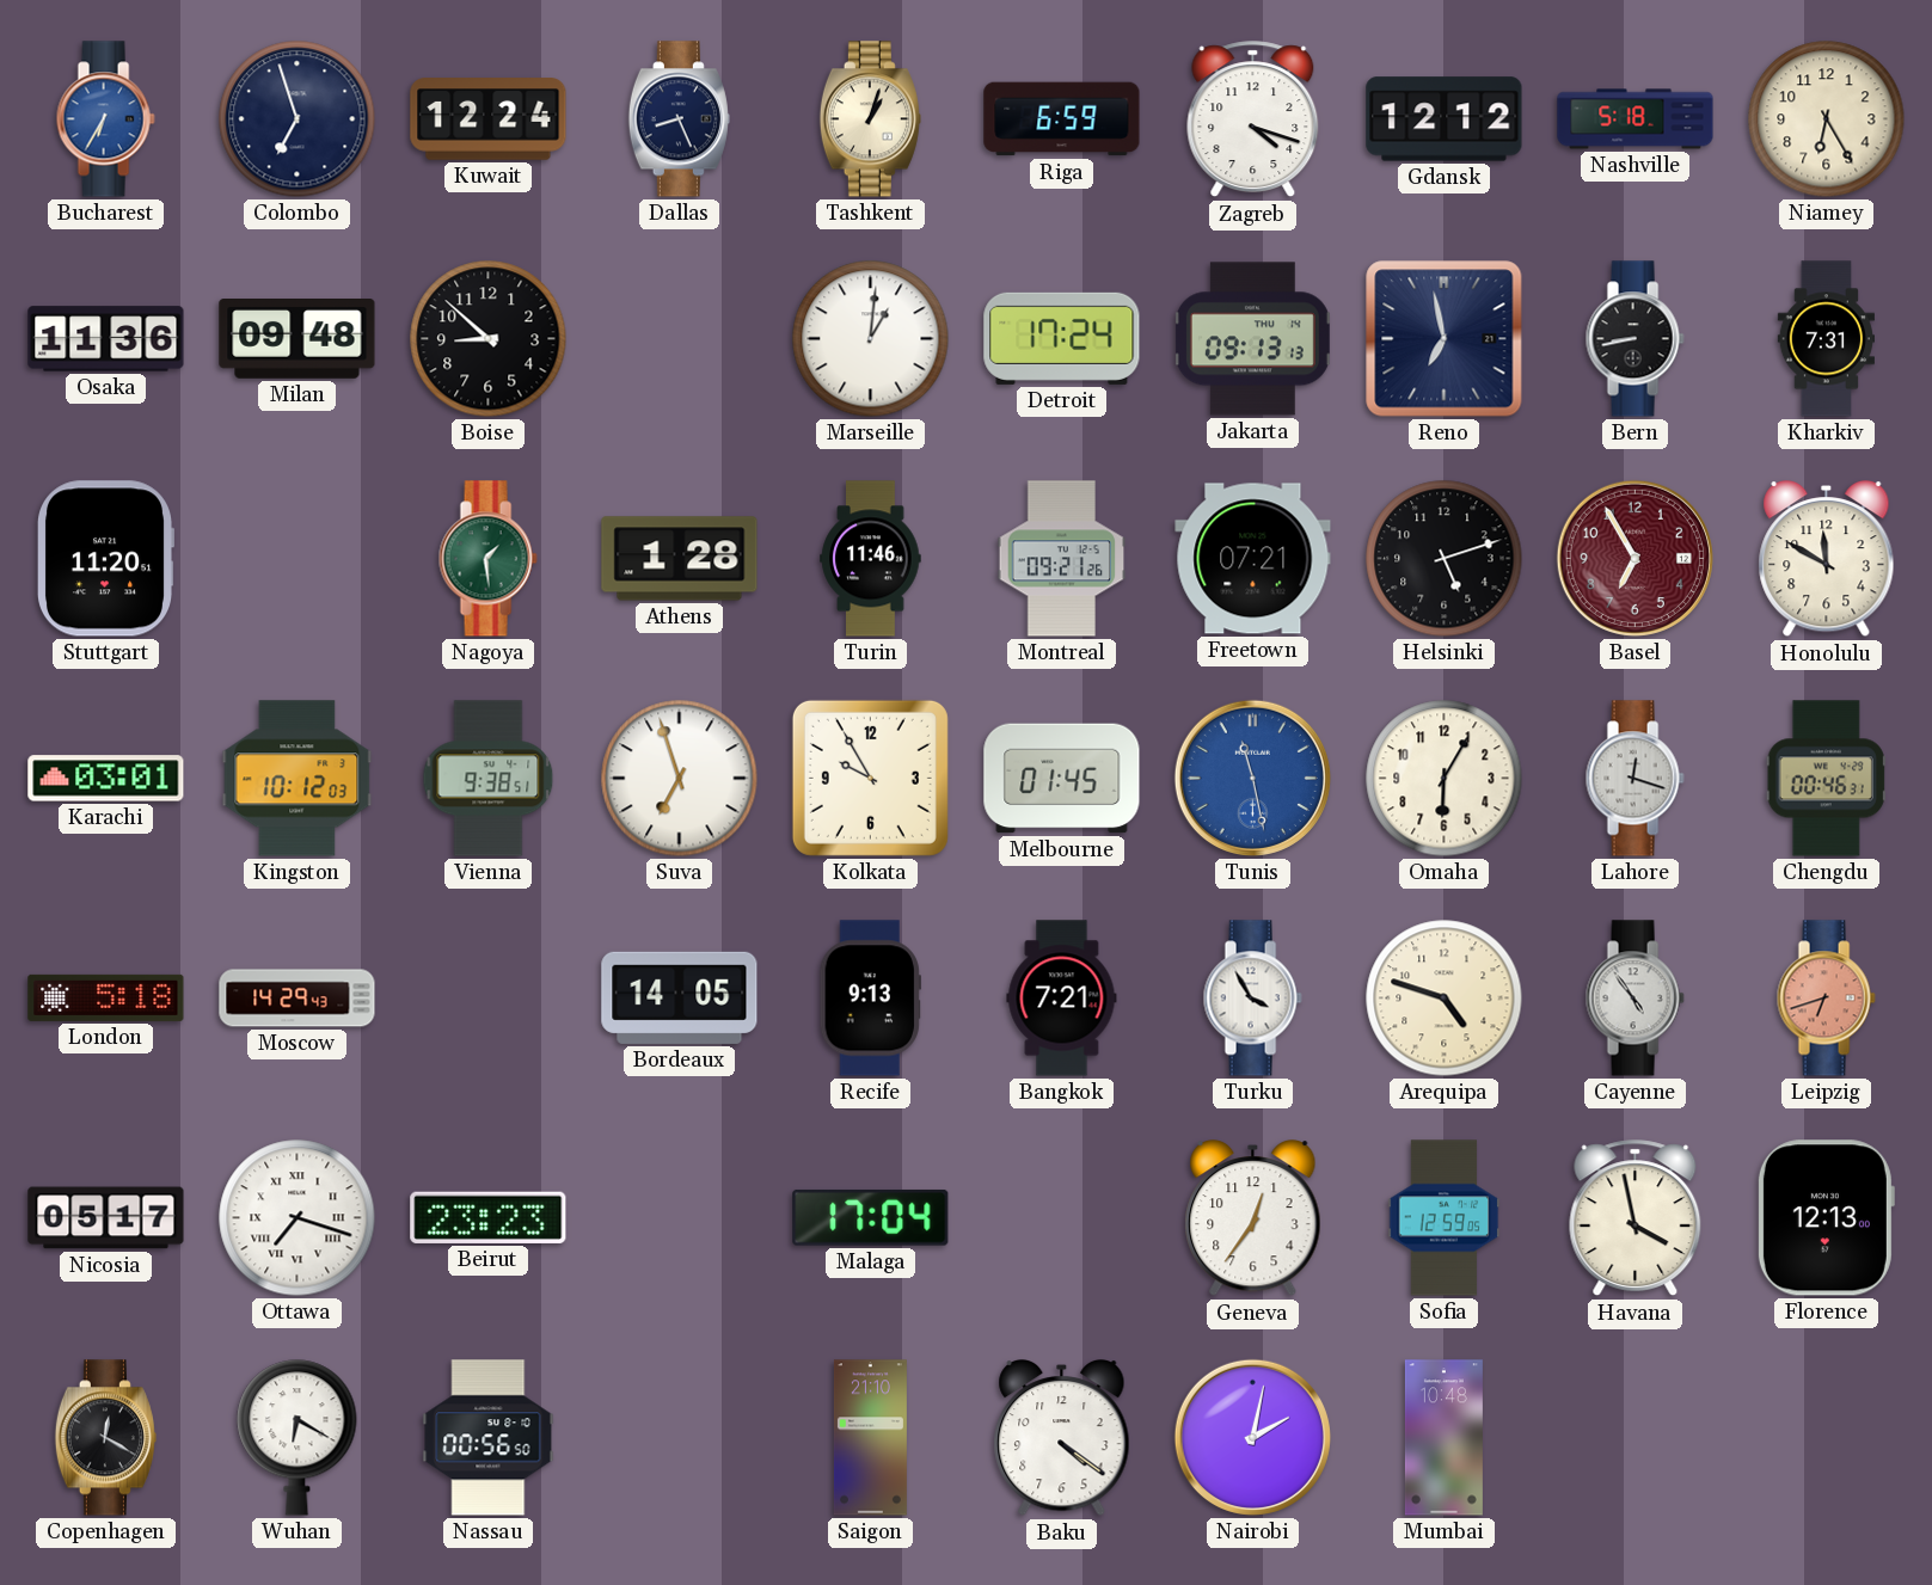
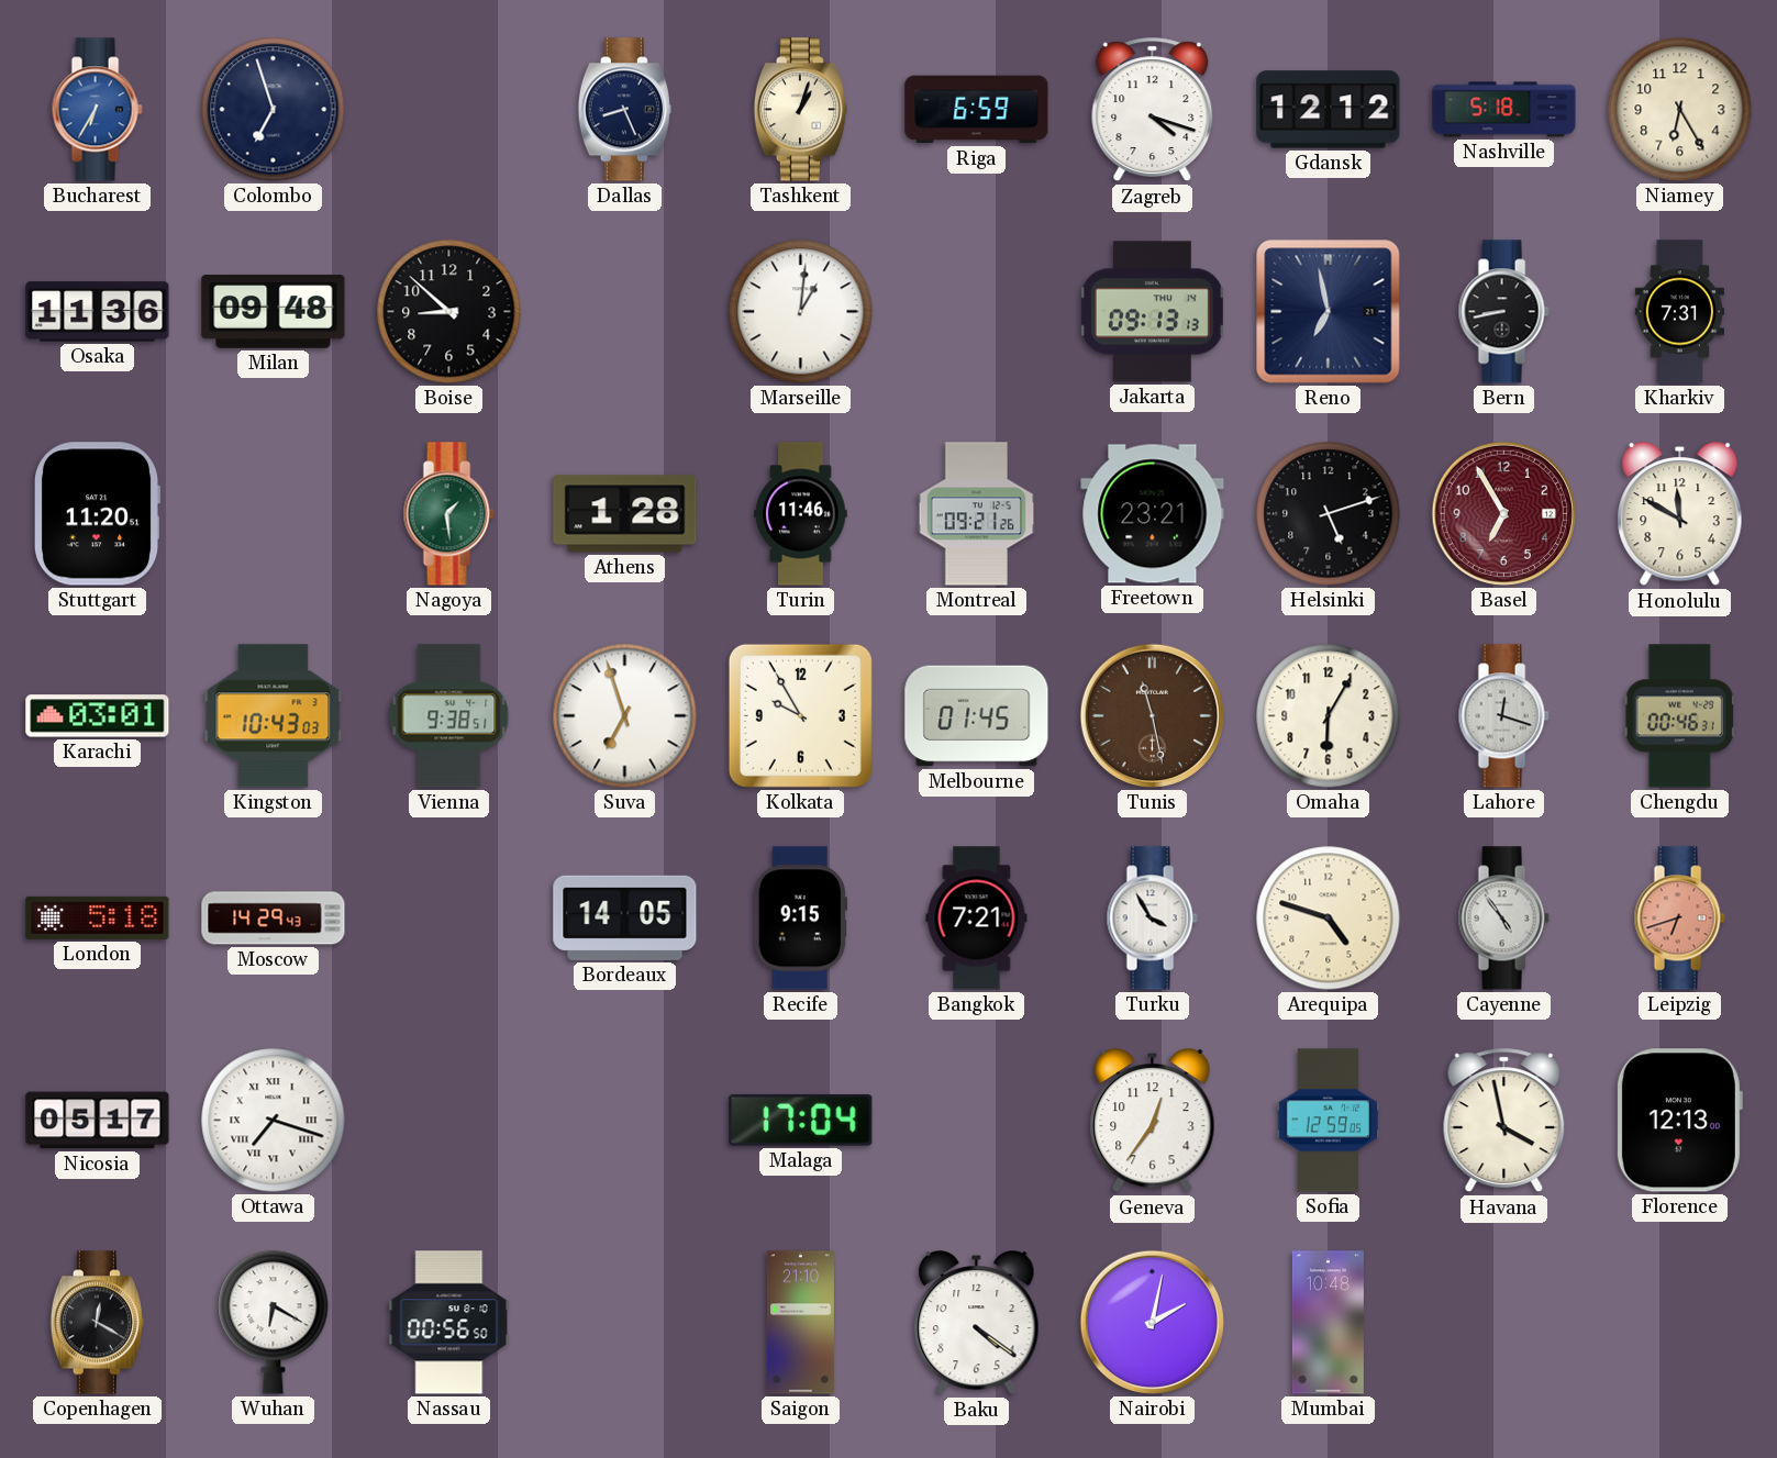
Kuwait: 12:24 -> none (489, 119)
Detroit: 17:24 -> none (1062, 338)
Freetown: 07:21 -> 23:21 (1153, 514)
Kingston: 10:12 -> 10:43 (274, 716)
Tunis dial: blue -> brown (1152, 715)
Recife: 9:13 -> 9:15 (800, 919)
Beirut: 23:23 -> none (489, 1217)
